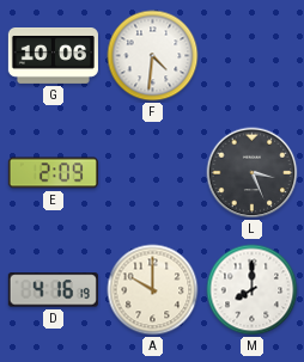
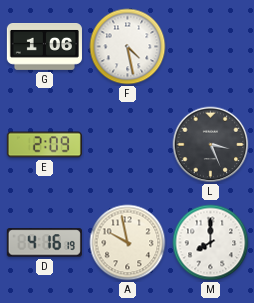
G: 10:06 -> 1:06 (44, 47)
F: 4:31 -> 4:28 (128, 47)
A: 10:00 -> 9:58 (128, 243)
